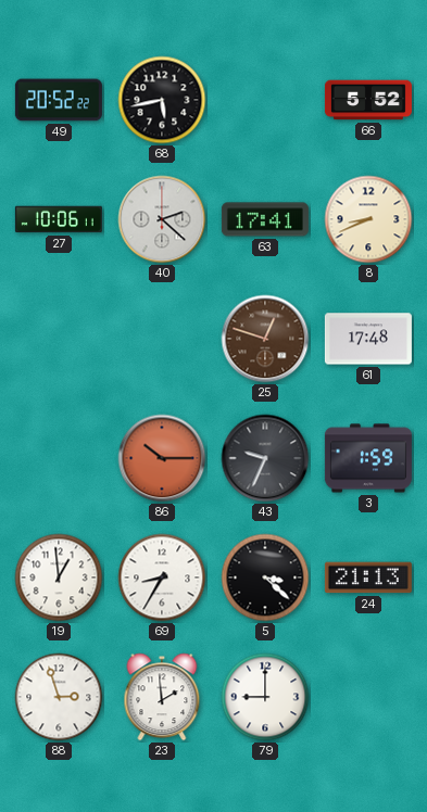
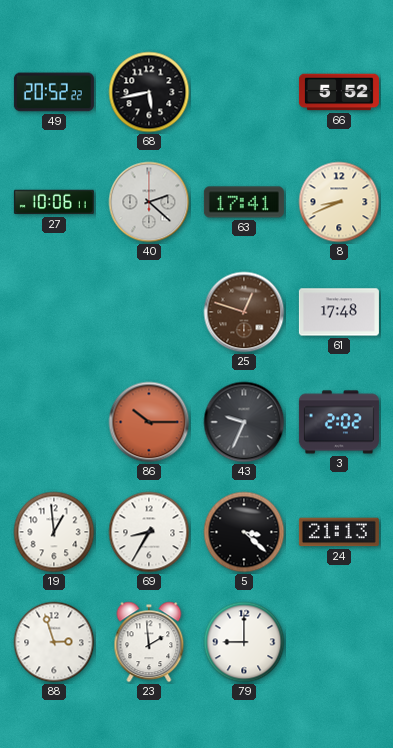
3: 1:59 -> 2:02 (339, 422)
